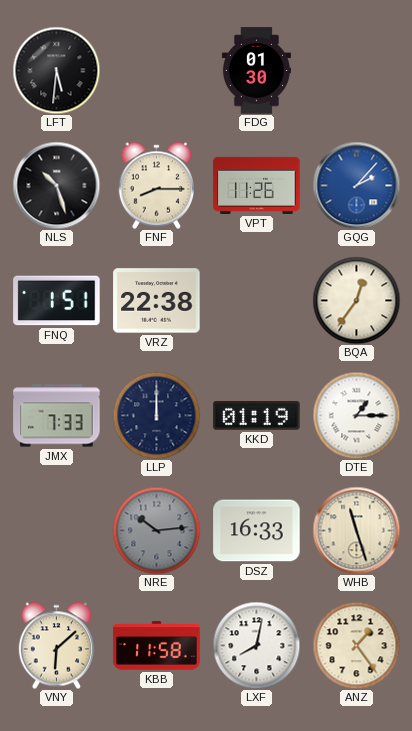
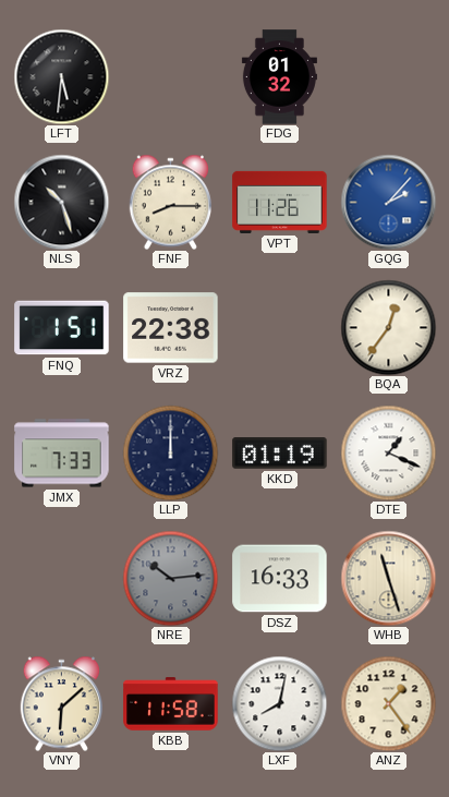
FDG: 01:30 -> 01:32 (279, 77)
DTE: 1:15 -> 1:19 (388, 452)
